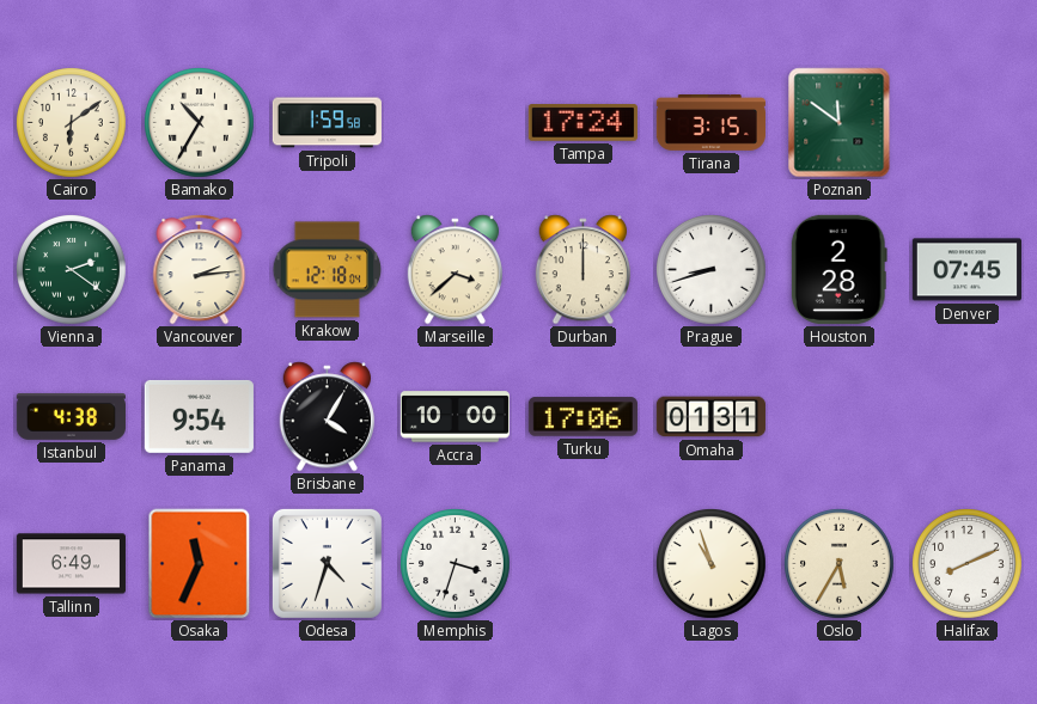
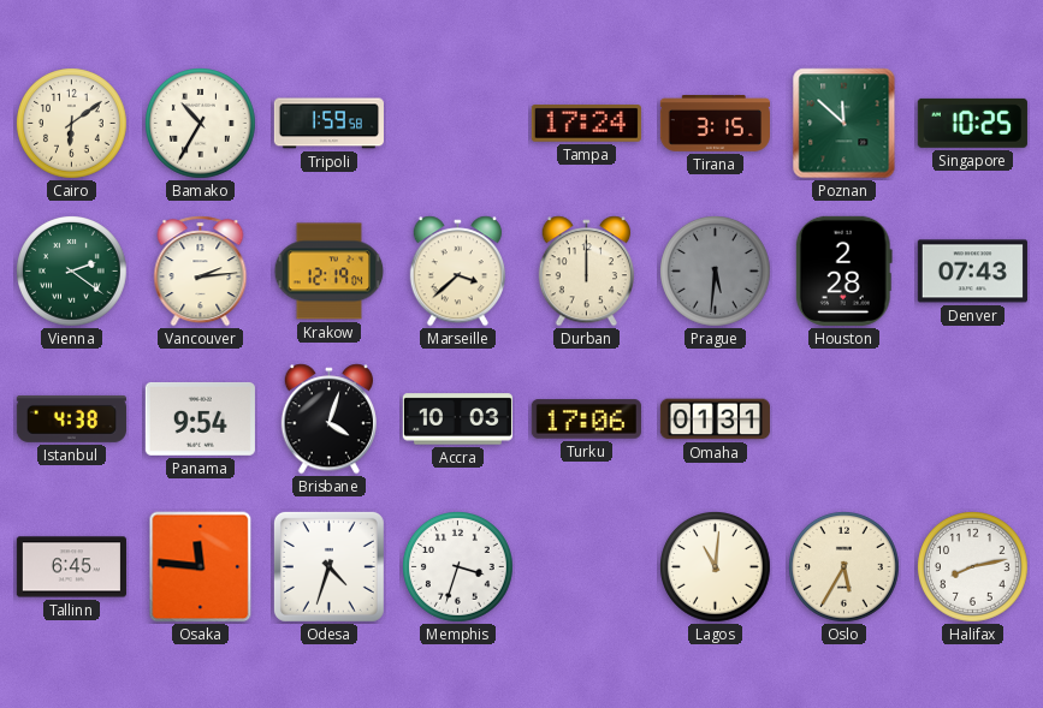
Poznan: 11:51 -> 11:52 (845, 124)
Singapore: none -> 10:25 (972, 123)
Krakow: 12:18 -> 12:19 (330, 272)
Prague: 8:42 -> 5:31 (716, 272)
Prague dial: white -> grey (716, 272)
Denver: 07:45 -> 07:43 (972, 272)
Brisbane: 4:05 -> 4:03 (328, 420)
Accra: 10:00 -> 10:03 (457, 420)
Tallinn: 6:49 -> 6:45 (71, 567)
Osaka: 11:34 -> 11:46 (201, 567)
Lagos: 10:57 -> 11:01 (716, 567)
Halifax: 8:11 -> 8:13 (973, 567)
